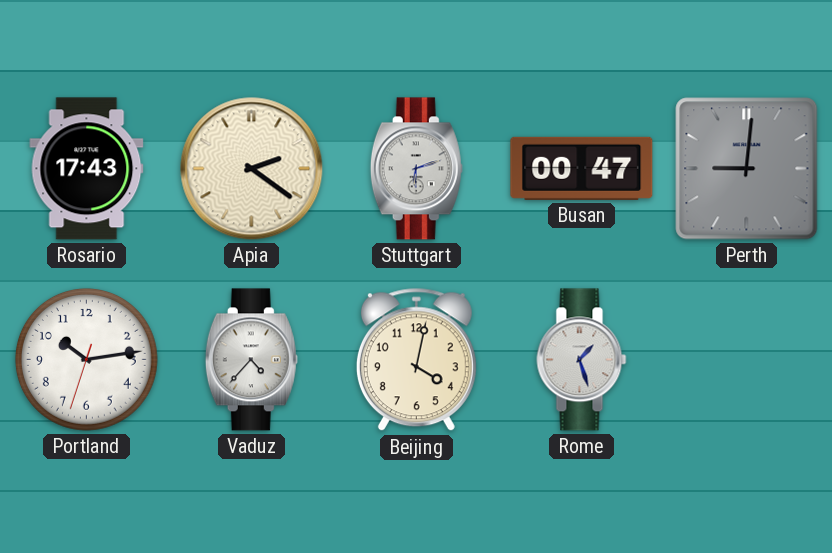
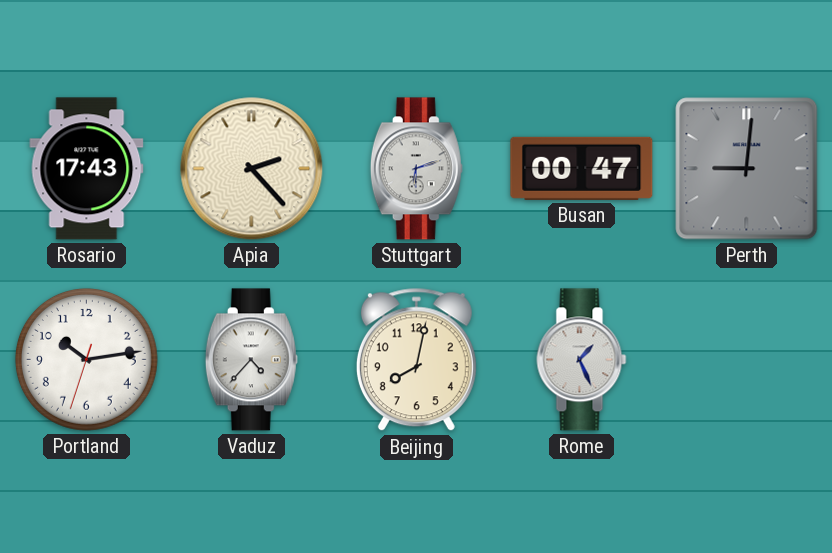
Apia: 2:21 -> 2:23 (252, 169)
Beijing: 4:02 -> 8:02 (416, 360)
Rome: 1:27 -> 1:26 (582, 360)
